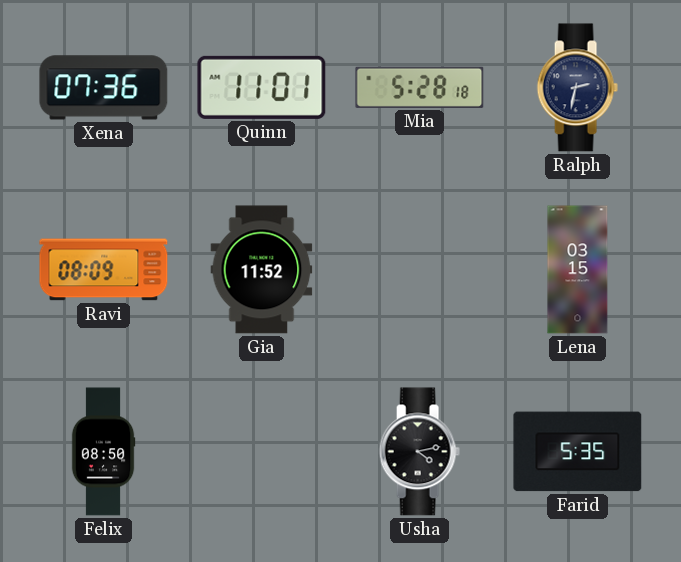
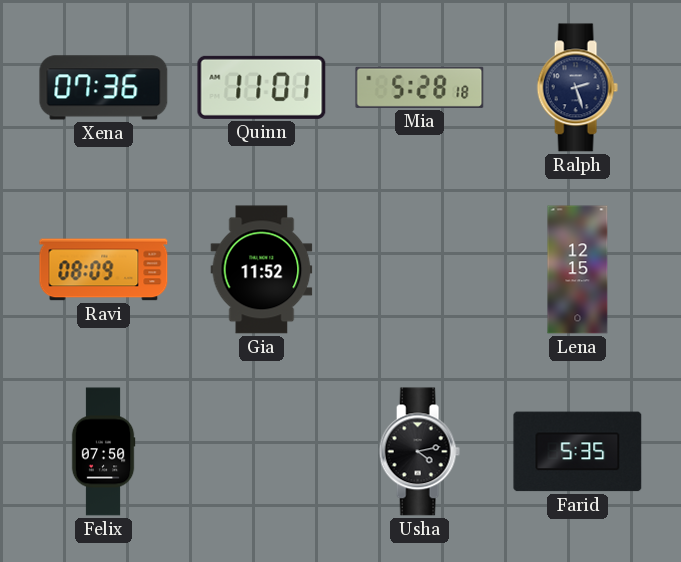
Ralph: 2:32 -> 2:27 (577, 88)
Lena: 03:15 -> 12:15 (578, 270)
Felix: 08:50 -> 07:50 (103, 452)
